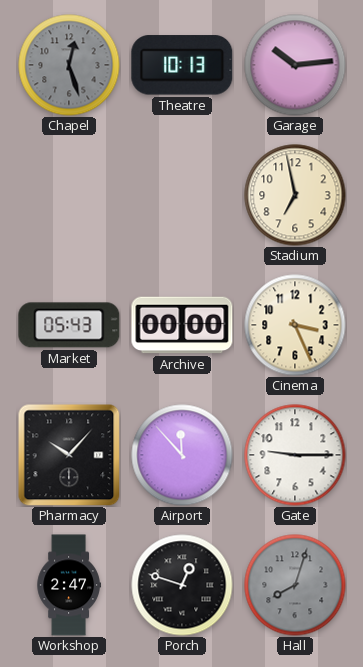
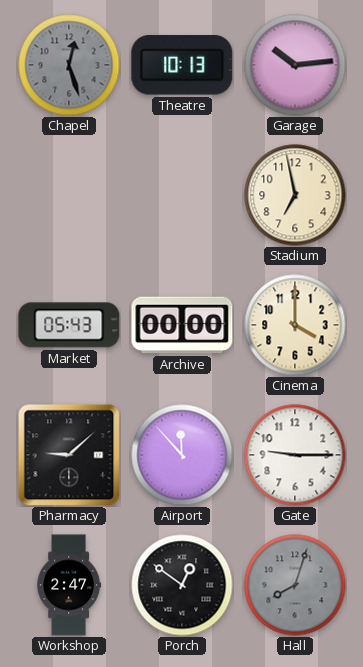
Cinema: 3:26 -> 4:00 (295, 325)
Pharmacy: 10:07 -> 9:08 (69, 455)
Porch: 12:48 -> 12:51 (182, 585)
